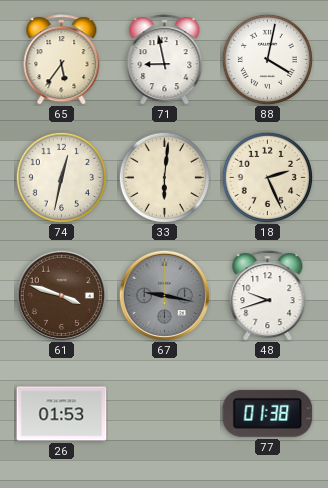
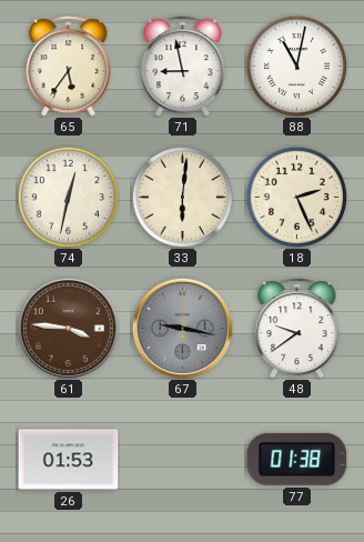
88: 4:02 -> 11:02 (296, 66)
61: 3:48 -> 3:46 (68, 328)
48: 9:42 -> 9:39 (297, 329)
